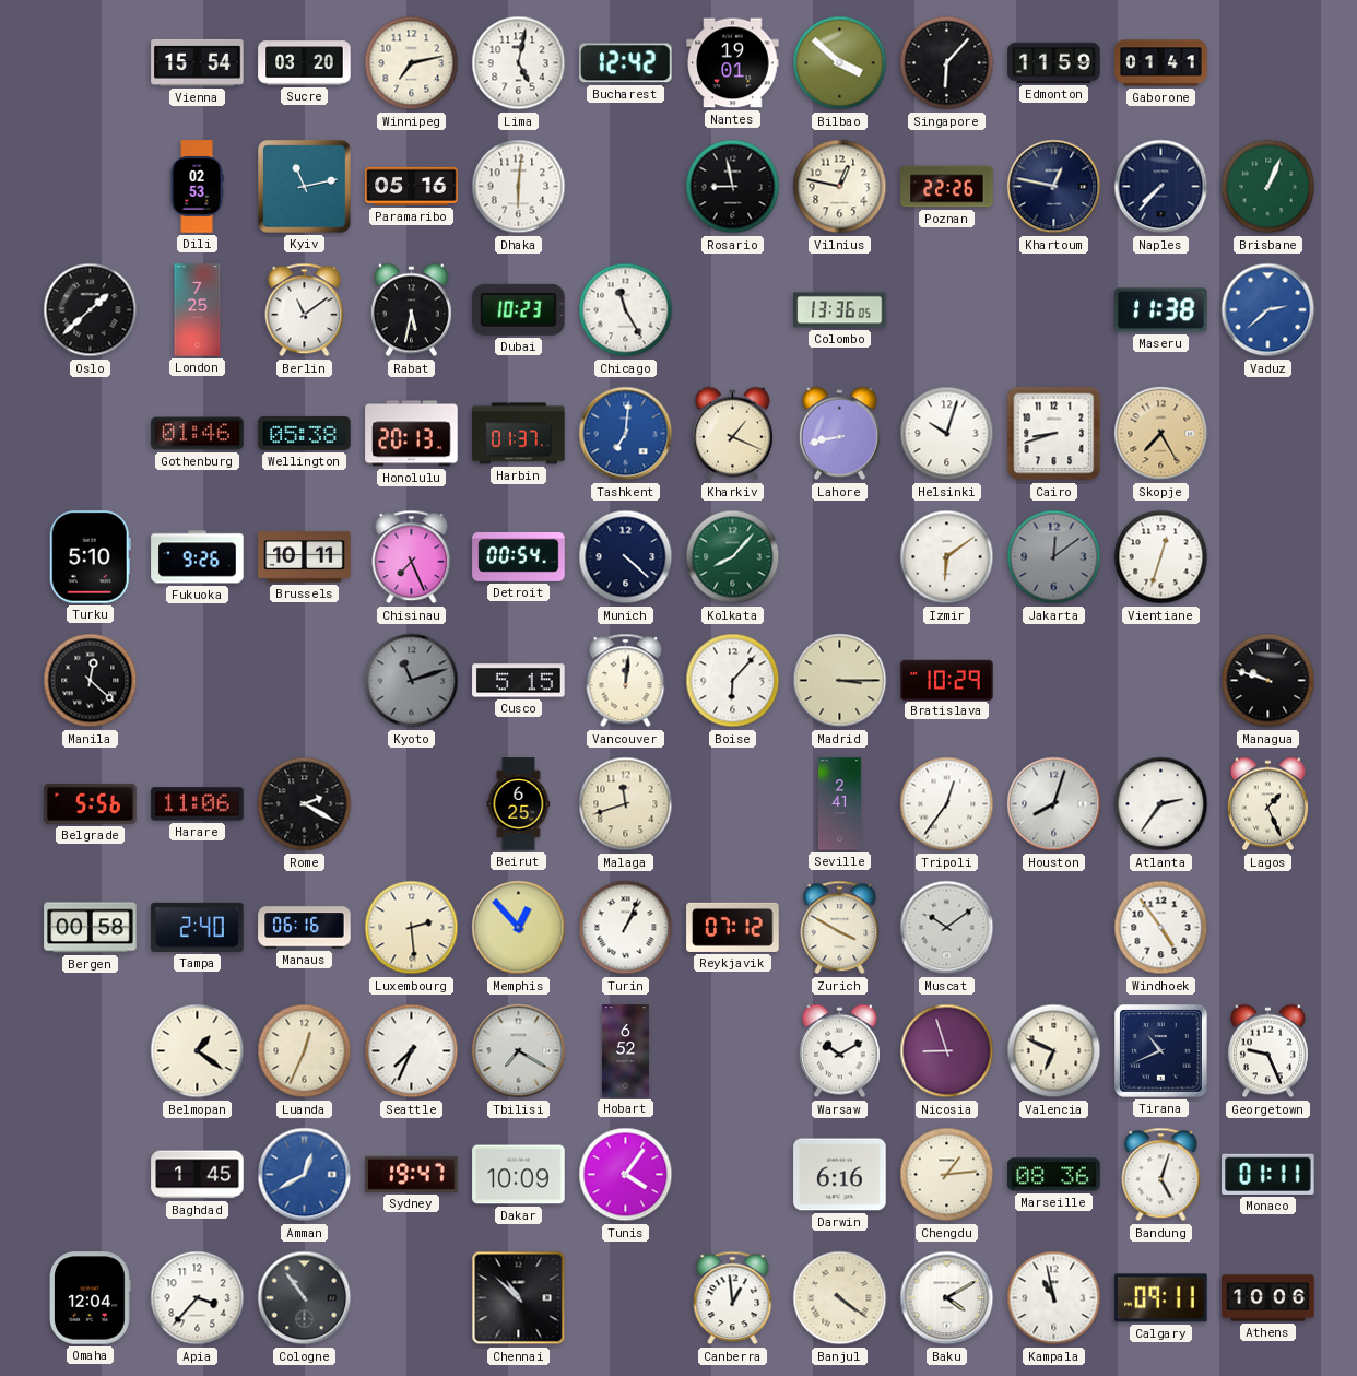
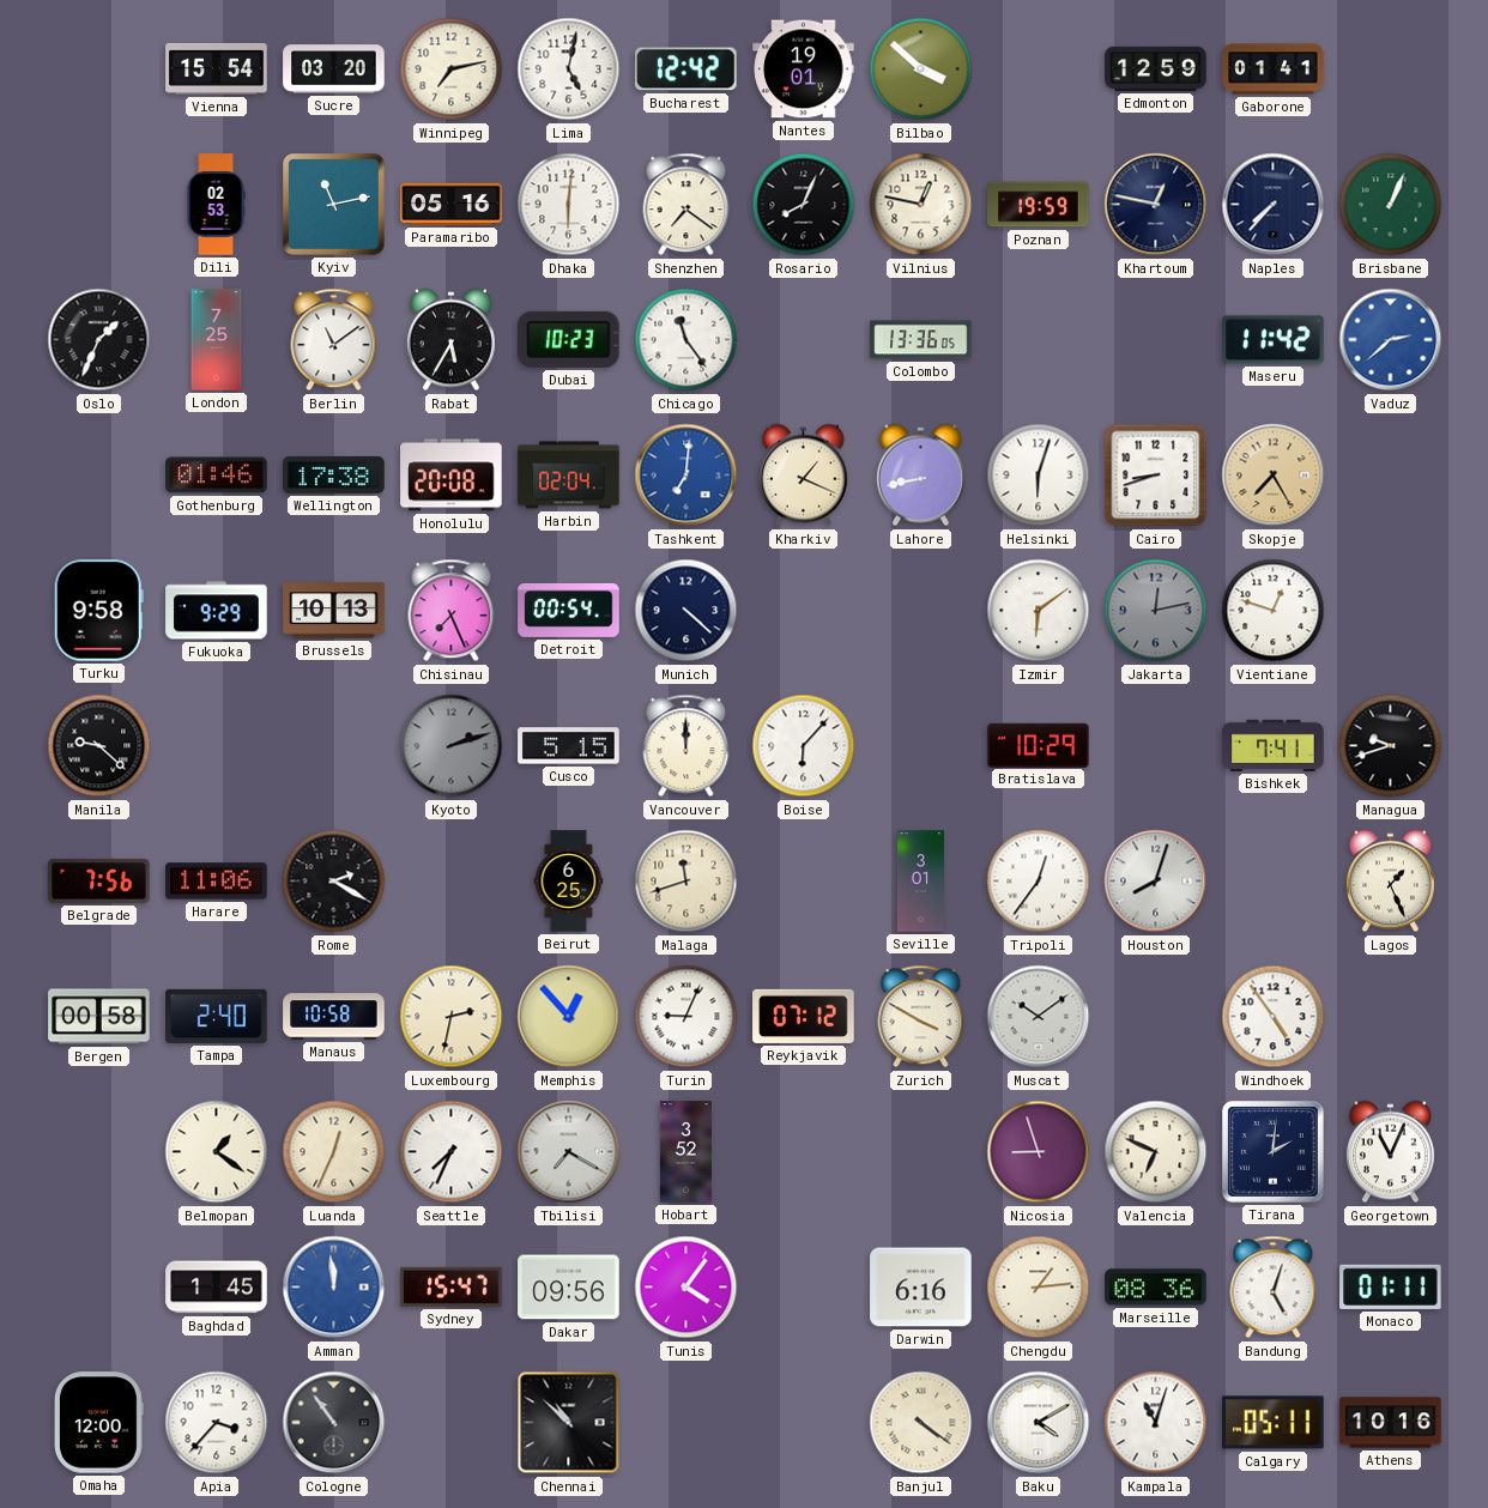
Singapore: 6:07 -> none (947, 63)
Edmonton: 11:59 -> 12:59 (1156, 68)
Shenzhen: none -> 7:21 (686, 205)
Rosario: 8:58 -> 8:04 (804, 205)
Poznan: 22:26 -> 19:59 (1039, 205)
Oslo: 1:38 -> 1:34 (99, 340)
Rabat: 5:32 -> 5:35 (450, 340)
Chicago: 11:25 -> 11:24 (686, 340)
Maseru: 11:38 -> 11:42 (1274, 340)
Wellington: 05:38 -> 17:38 (334, 474)
Honolulu: 20:13 -> 20:08 (452, 476)
Harbin: 01:37 -> 02:04 (569, 476)
Helsinki: 10:03 -> 6:03 (1039, 476)
Turku: 5:10 -> 9:58 (98, 611)
Fukuoka: 9:26 -> 9:29 (217, 611)
Brussels: 10:11 -> 10:13 (334, 611)
Kolkata: 8:07 -> none (733, 557)
Jakarta: 12:09 -> 12:13 (1156, 611)
Vientiane: 12:33 -> 12:48 (1274, 611)
Manila: 12:22 -> 9:22 (99, 746)
Kyoto: 11:12 -> 2:12 (452, 746)
Vancouver: 12:01 -> 12:00 (686, 746)
Madrid: 3:15 -> none (840, 681)
Bishkek: none -> 7:41 (1274, 745)
Managua: 9:48 -> 9:42 (1391, 746)
Belgrade: 5:56 -> 7:56 (99, 880)
Seville: 2:41 -> 3:01 (920, 882)
Atlanta: 2:36 -> none (1161, 804)
Manaus: 06:16 -> 10:58 (334, 1017)
Luxembourg: 2:29 -> 2:32 (452, 1017)
Turin: 1:04 -> 9:04 (686, 1017)
Hobart: 6:52 -> 3:52 (685, 1152)
Warsaw: 10:10 -> none (839, 1051)
Tirana: 10:41 -> 2:01 (1274, 1152)
Georgetown: 9:26 -> 11:04 (1390, 1152)
Amman: 12:40 -> 11:59 (334, 1288)
Sydney: 19:47 -> 15:47 (452, 1286)
Dakar: 10:09 -> 09:56 (569, 1288)
Omaha: 12:04 -> 12:00 (99, 1423)
Canberra: 12:59 -> none (733, 1298)
Kampala: 10:58 -> 11:03 (1156, 1423)
Calgary: 09:11 -> 05:11 (1274, 1423)
Athens: 10:06 -> 10:16 (1391, 1423)
